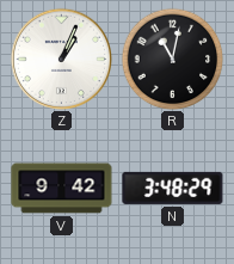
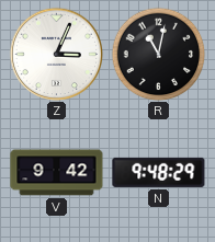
Z: 1:04 -> 3:04 (56, 54)
N: 3:48 -> 9:48 (159, 172)
